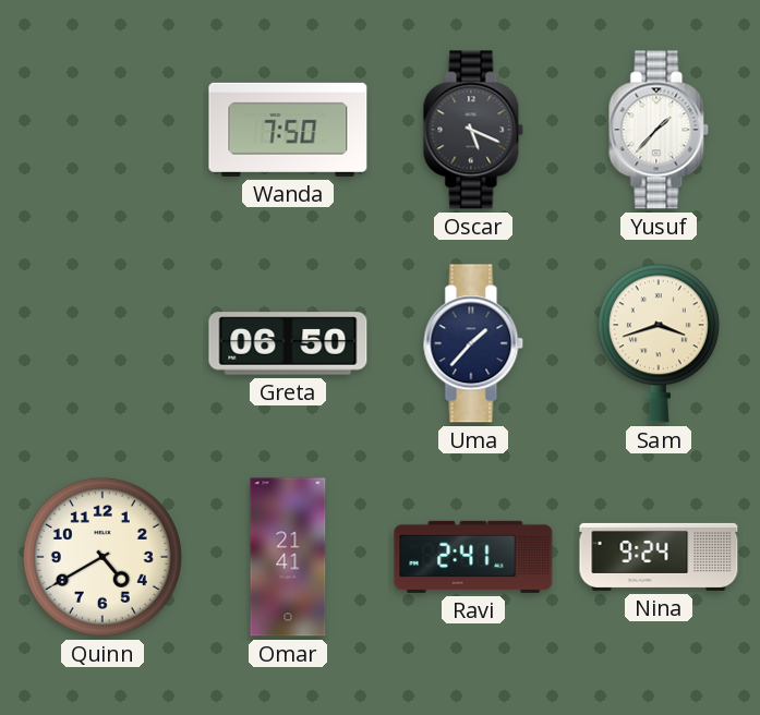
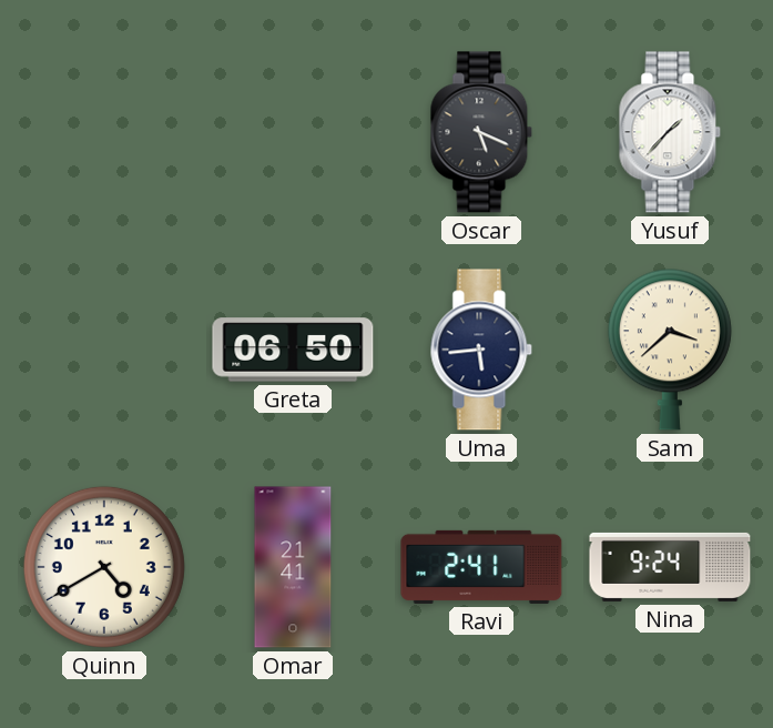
Wanda: 7:50 -> none (288, 130)
Uma: 1:37 -> 5:44 (481, 350)
Sam: 3:42 -> 3:38 (670, 350)
